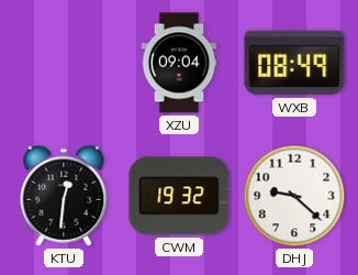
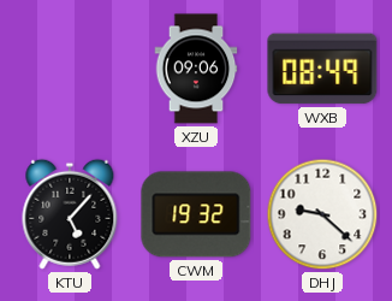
XZU: 09:04 -> 09:06 (196, 69)
KTU: 12:31 -> 5:07 (70, 214)
